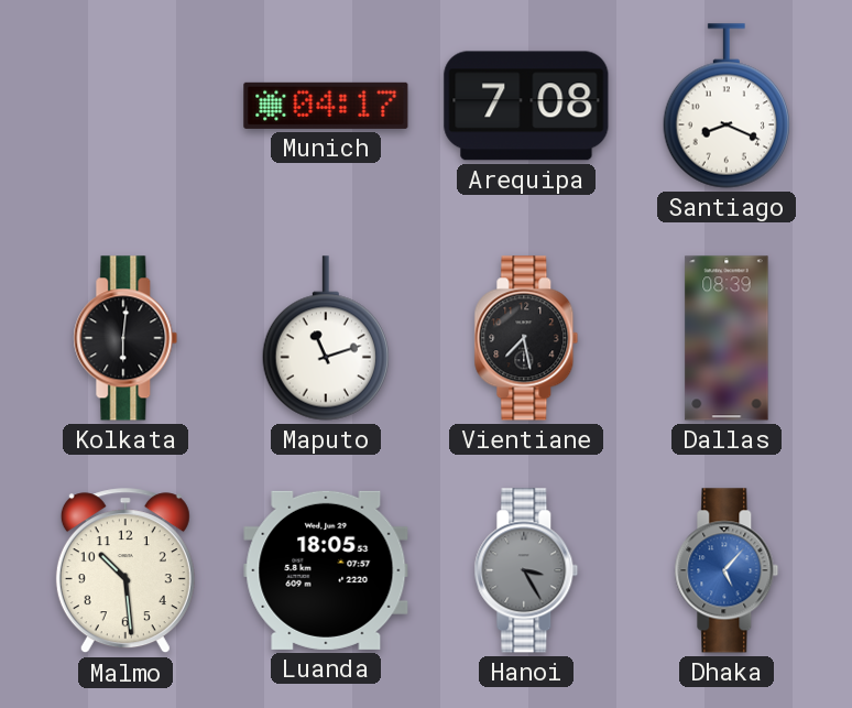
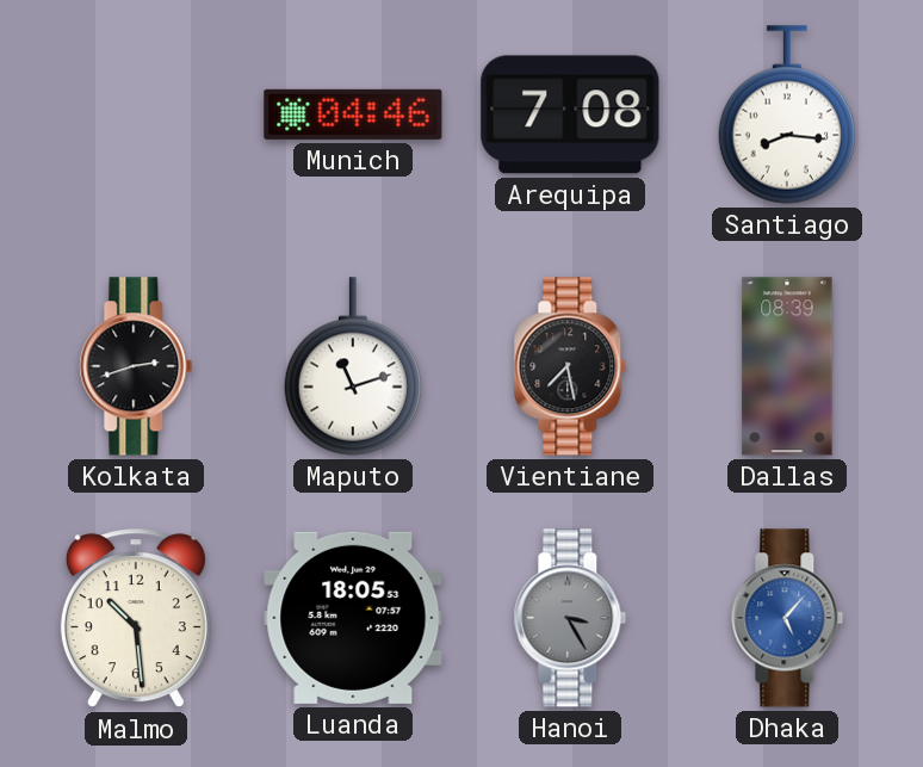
Munich: 04:17 -> 04:46 (353, 115)
Santiago: 8:19 -> 8:16 (786, 115)
Kolkata: 6:01 -> 2:42 (136, 366)
